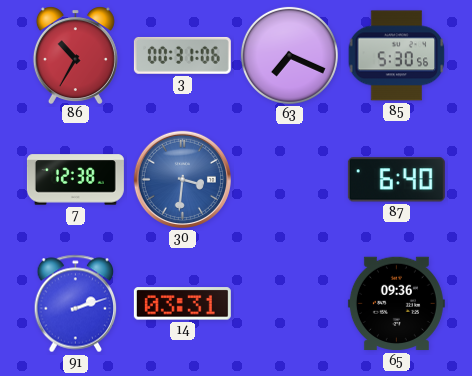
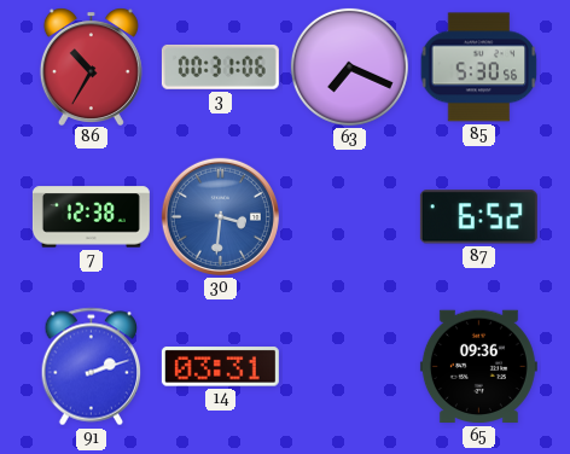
87: 6:40 -> 6:52 (478, 217)
